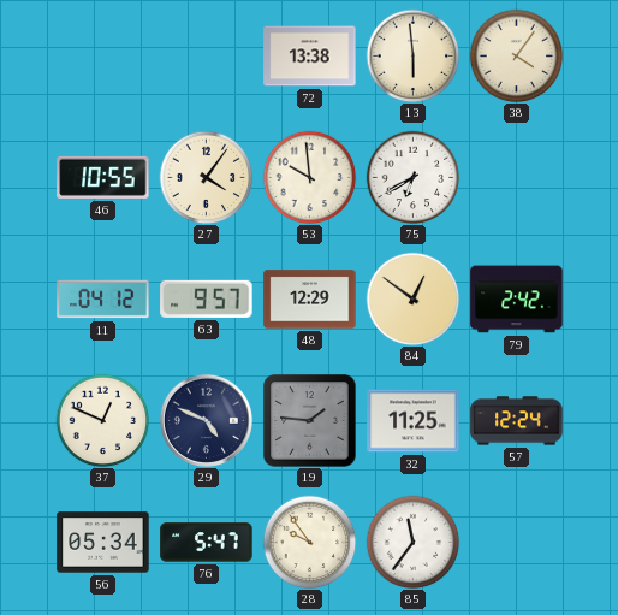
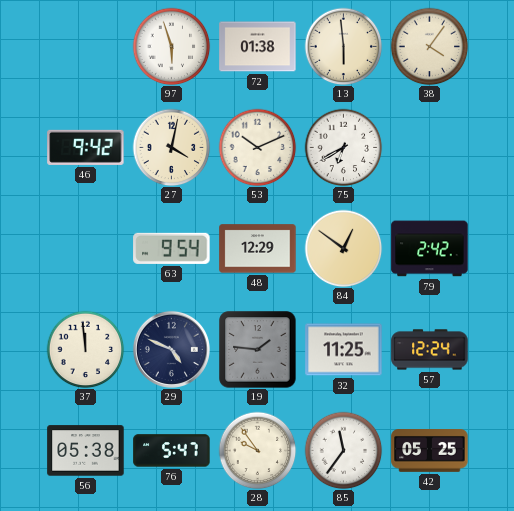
97: none -> 5:57 (171, 46)
72: 13:38 -> 01:38 (258, 47)
46: 10:55 -> 9:42 (86, 147)
27: 4:06 -> 4:02 (171, 147)
53: 9:59 -> 10:11 (257, 147)
11: 04:12 -> none (103, 300)
63: 9:57 -> 9:54 (172, 248)
37: 12:49 -> 11:59 (85, 349)
56: 05:34 -> 05:38 (86, 451)
42: none -> 05:25 (430, 451)
